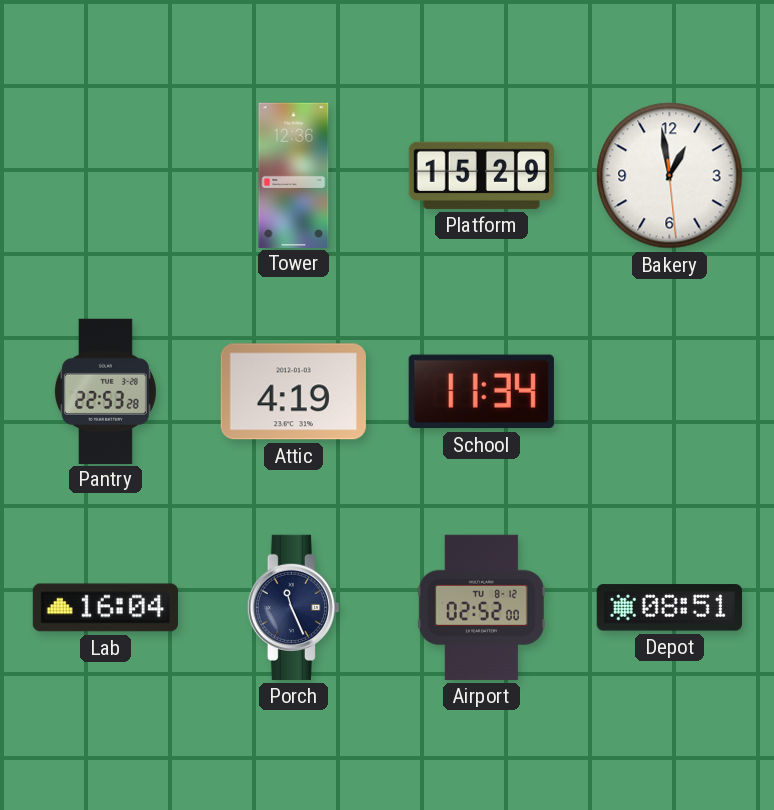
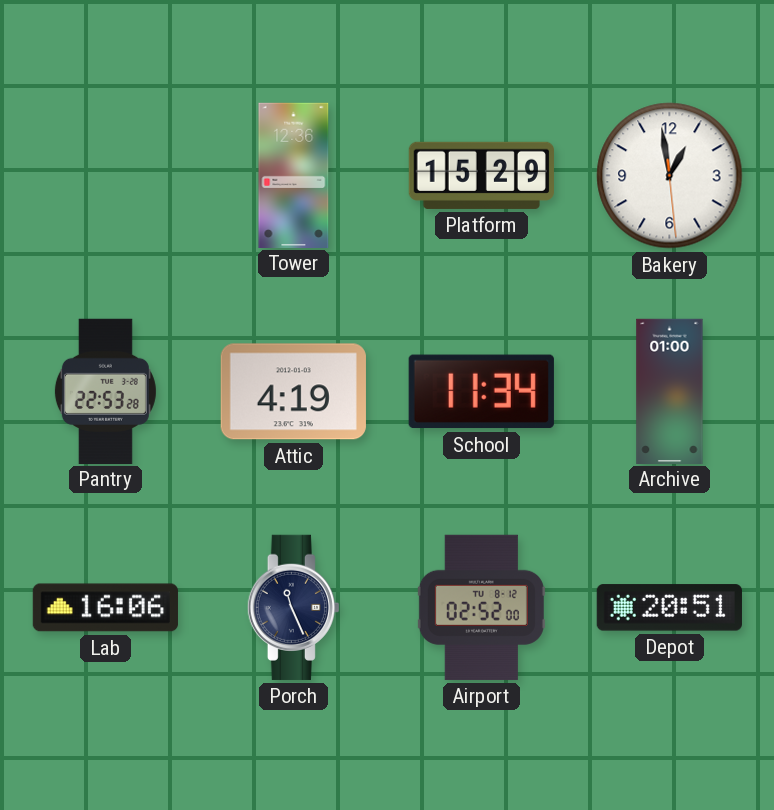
Archive: none -> 01:00 (670, 391)
Lab: 16:04 -> 16:06 (105, 608)
Depot: 08:51 -> 20:51 (669, 608)
